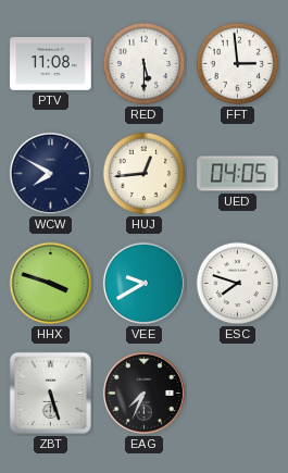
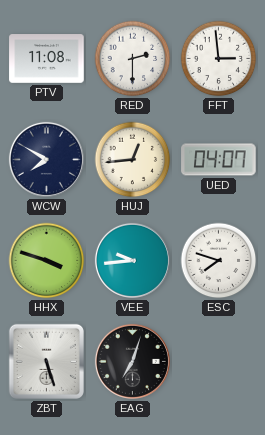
RED: 5:30 -> 2:30 (133, 59)
UED: 04:05 -> 04:07 (219, 160)
VEE: 9:40 -> 9:44 (132, 260)
EAG: 7:34 -> 7:03 (132, 361)
